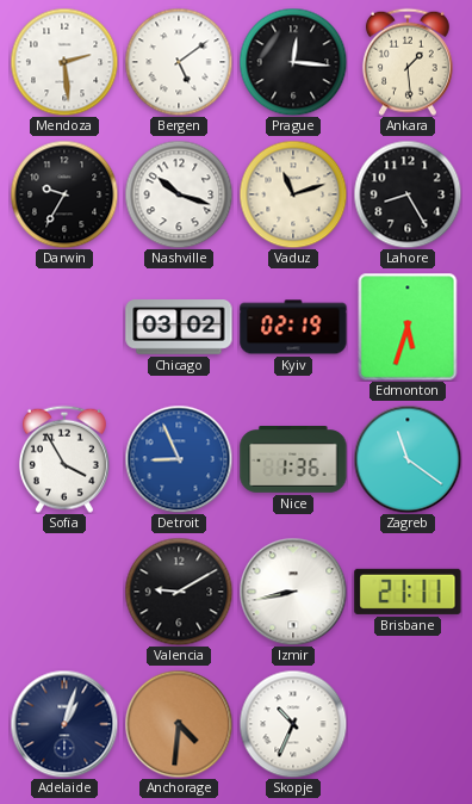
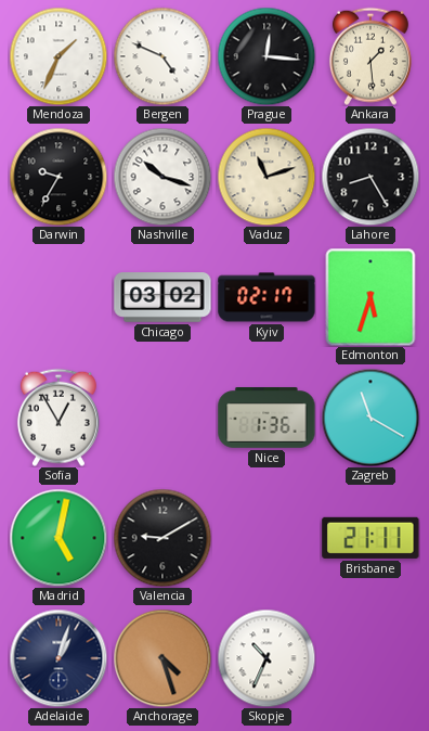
Mendoza: 2:29 -> 1:34 (58, 56)
Bergen: 5:09 -> 4:49 (162, 56)
Kyiv: 02:19 -> 02:17 (266, 297)
Sofia: 3:55 -> 12:55 (58, 418)
Detroit: 8:56 -> none (179, 459)
Zagreb: 11:21 -> 11:20 (370, 418)
Madrid: none -> 5:02 (58, 538)
Izmir: 8:43 -> none (293, 592)
Anchorage: 4:31 -> 4:27 (162, 658)
